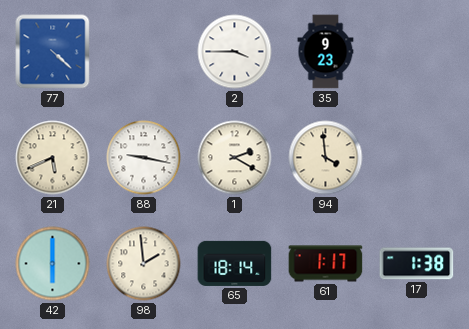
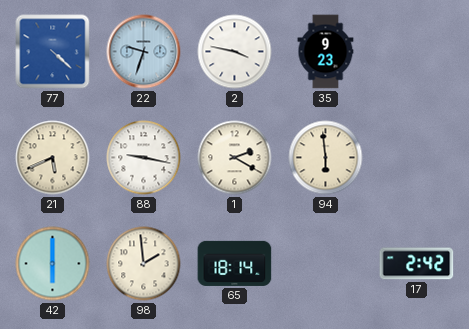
22: none -> 9:33 (144, 52)
2: 3:45 -> 3:47 (235, 52)
94: 3:59 -> 5:59 (326, 158)
61: 1:17 -> none (326, 264)
17: 1:38 -> 2:42 (417, 264)
